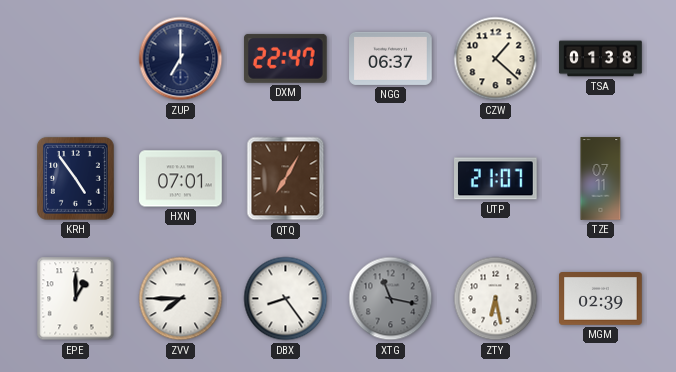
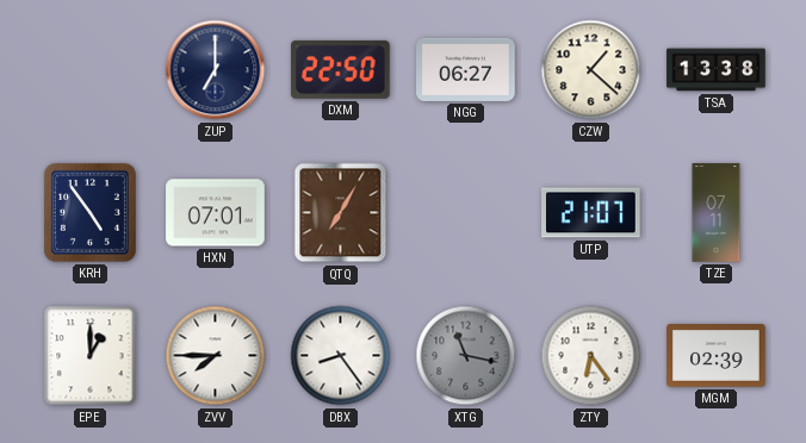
DXM: 22:47 -> 22:50 (340, 69)
NGG: 06:37 -> 06:27 (466, 69)
TSA: 01:38 -> 13:38 (717, 70)
ZTY: 6:28 -> 6:24 (591, 356)
